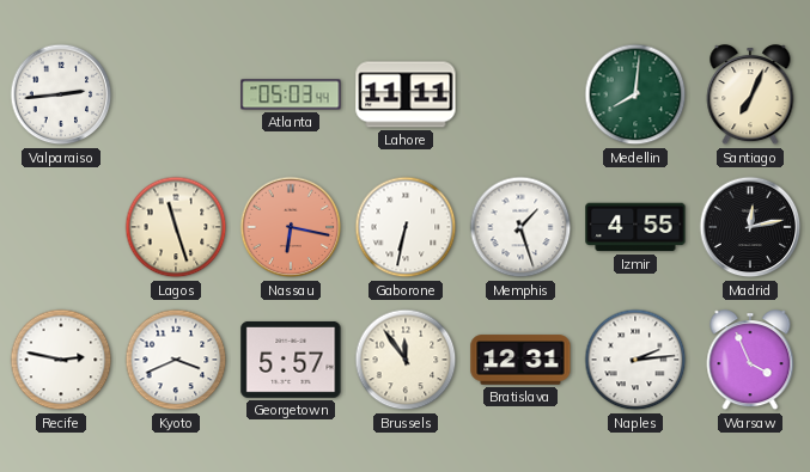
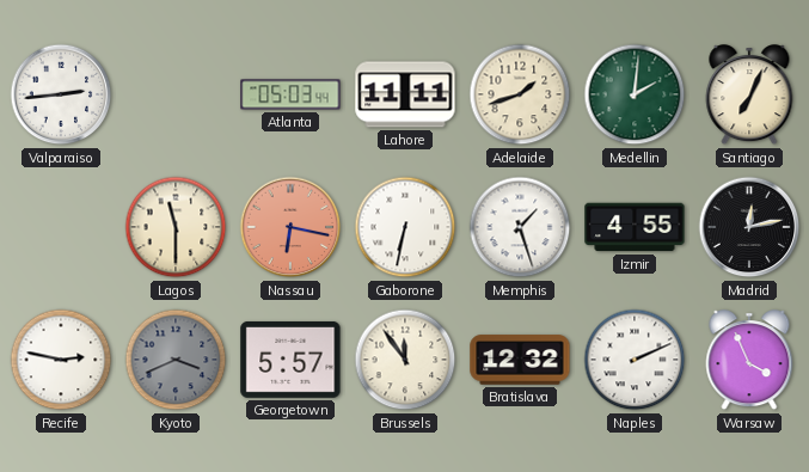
Adelaide: none -> 1:42 (520, 94)
Medellin: 8:01 -> 2:01 (635, 94)
Lagos: 11:27 -> 11:30 (176, 227)
Kyoto dial: white -> grey (176, 360)
Bratislava: 12:31 -> 12:32 (520, 360)
Naples: 2:14 -> 2:11 (635, 360)
